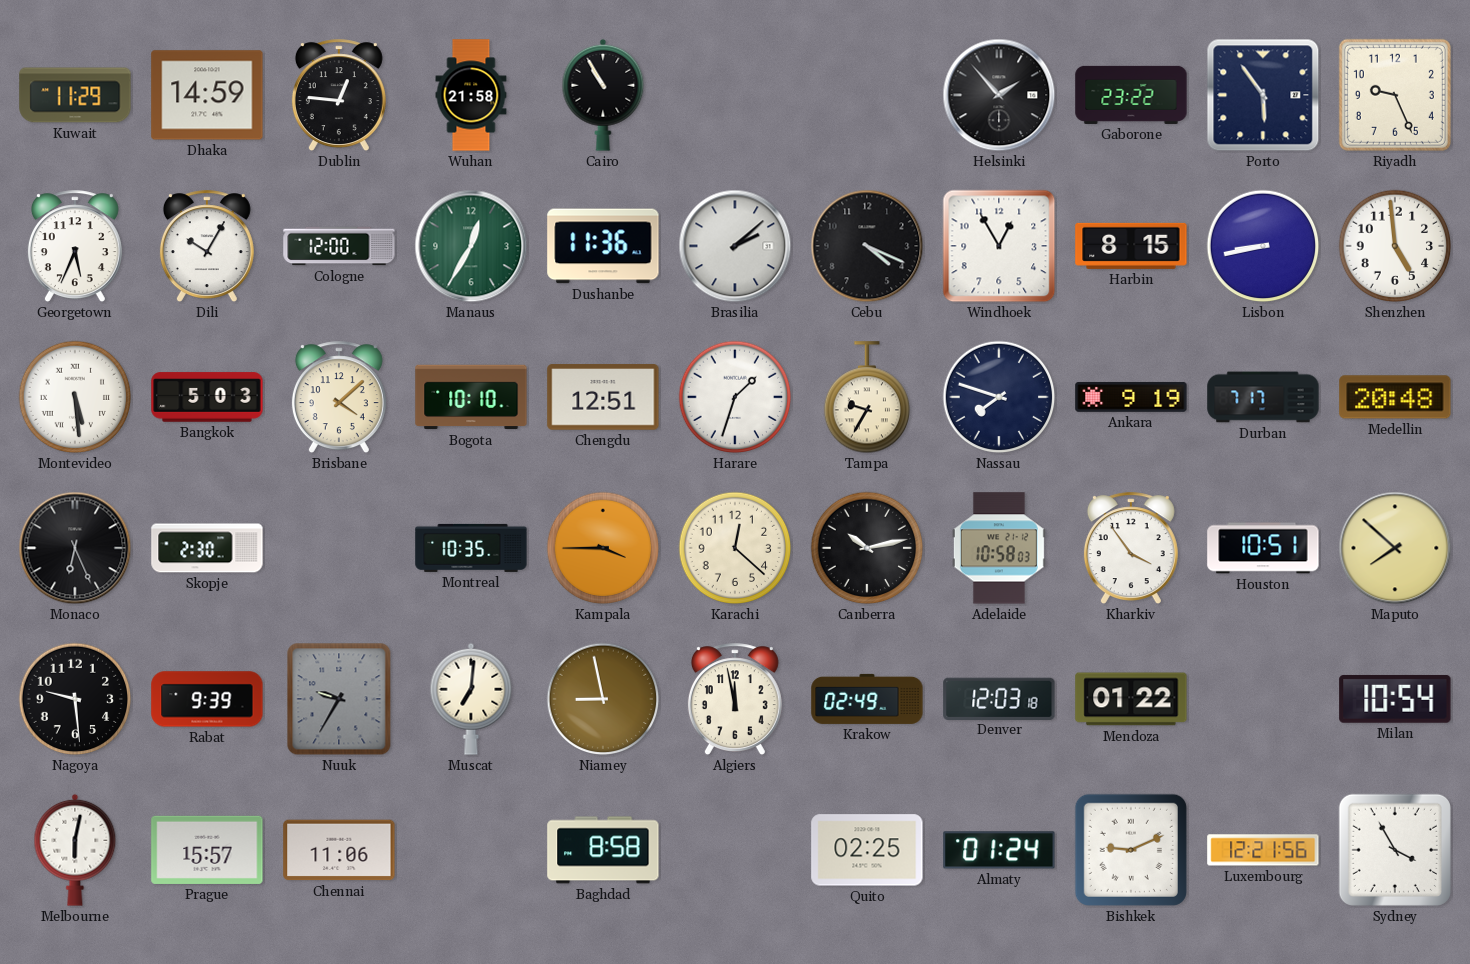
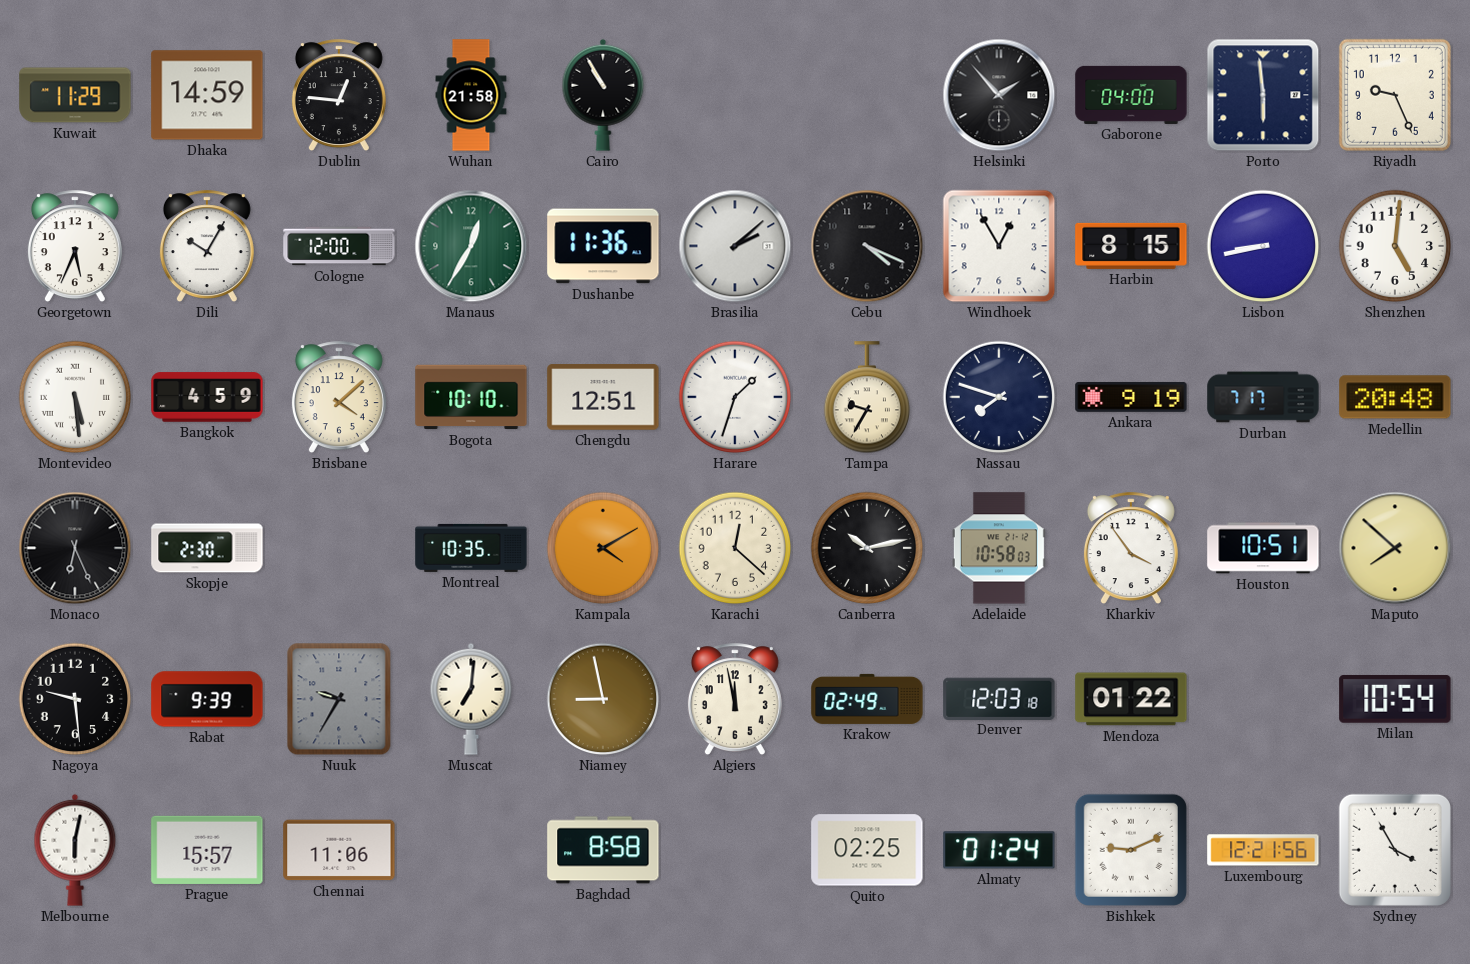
Gaborone: 23:22 -> 04:00 (1131, 95)
Porto: 5:54 -> 5:59 (1263, 95)
Shenzhen: 4:59 -> 5:01 (1395, 246)
Bangkok: 5:03 -> 4:59 (207, 397)
Kampala: 3:45 -> 4:10 (603, 548)
